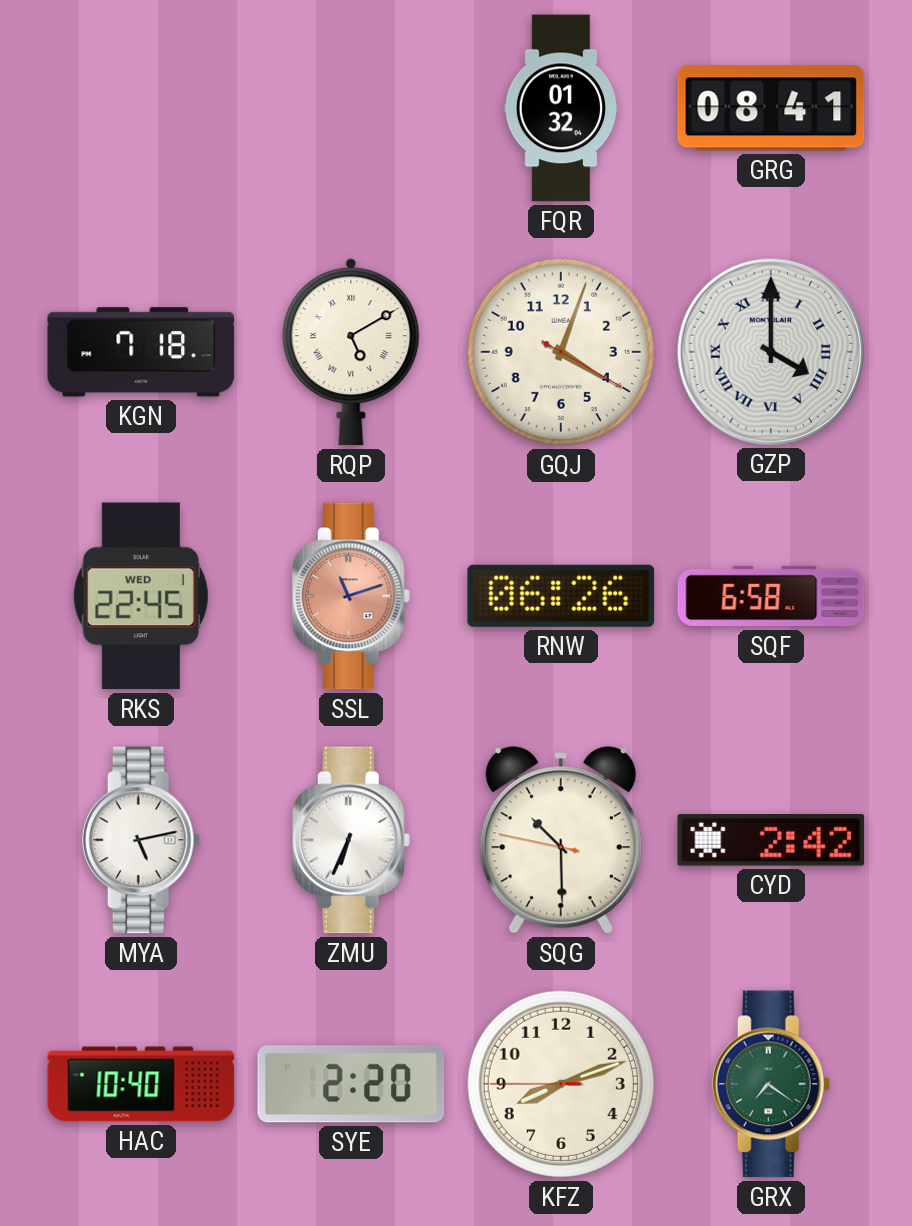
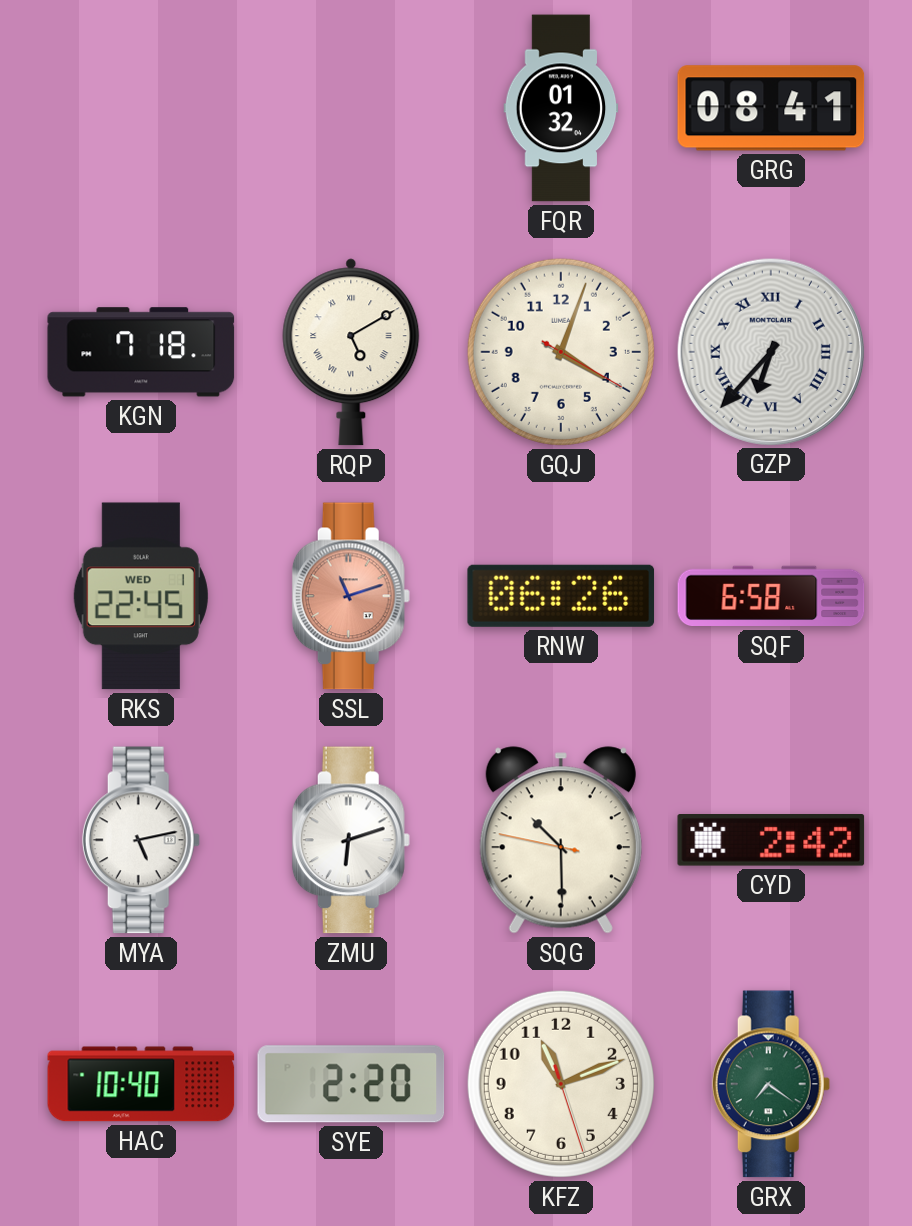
GZP: 4:00 -> 6:37 (770, 351)
ZMU: 6:34 -> 6:12 (351, 840)
KFZ: 8:11 -> 11:11 (561, 1084)
